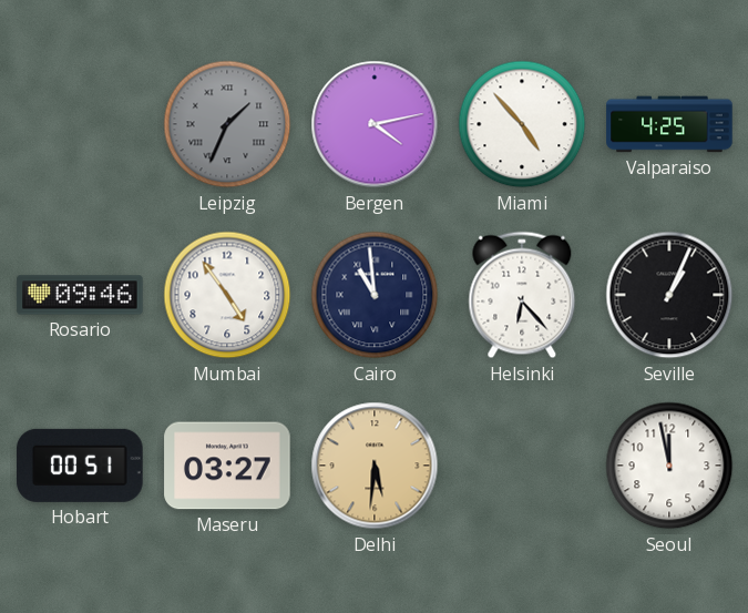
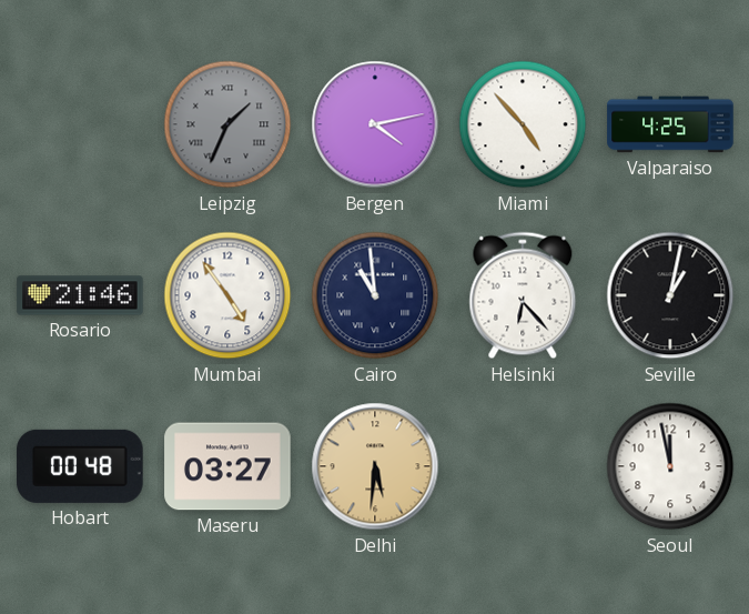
Rosario: 09:46 -> 21:46 (80, 295)
Seville: 1:04 -> 1:02 (670, 295)
Hobart: 00:51 -> 00:48 (80, 466)
